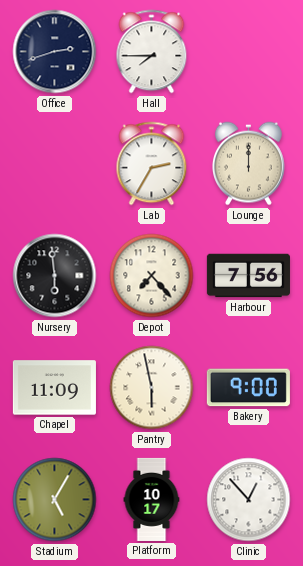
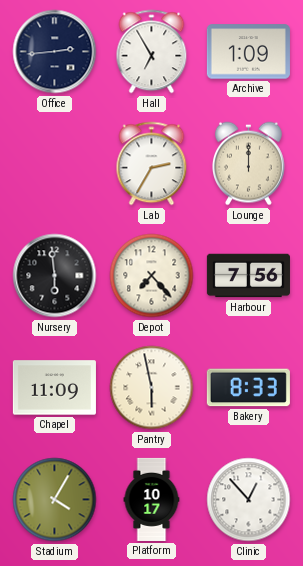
Office: 2:42 -> 2:44 (55, 52)
Hall: 7:45 -> 6:55 (152, 52)
Archive: none -> 1:09 (248, 52)
Bakery: 9:00 -> 8:33 (248, 388)
Stadium: 5:05 -> 4:05 (55, 500)
